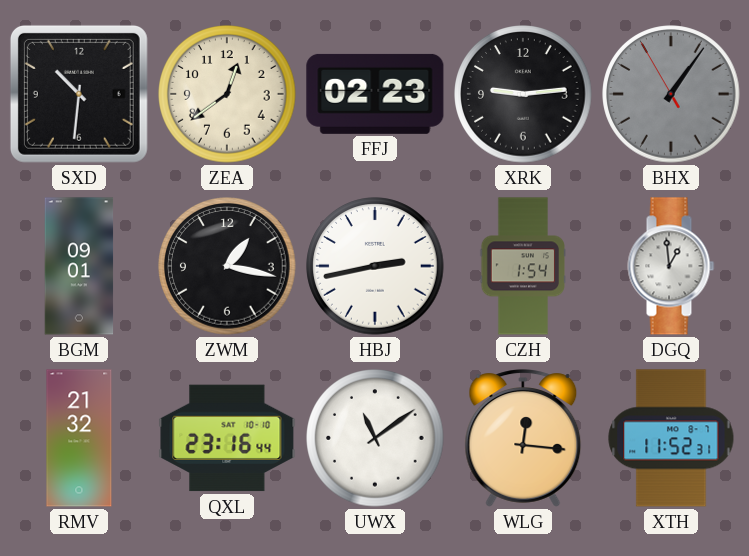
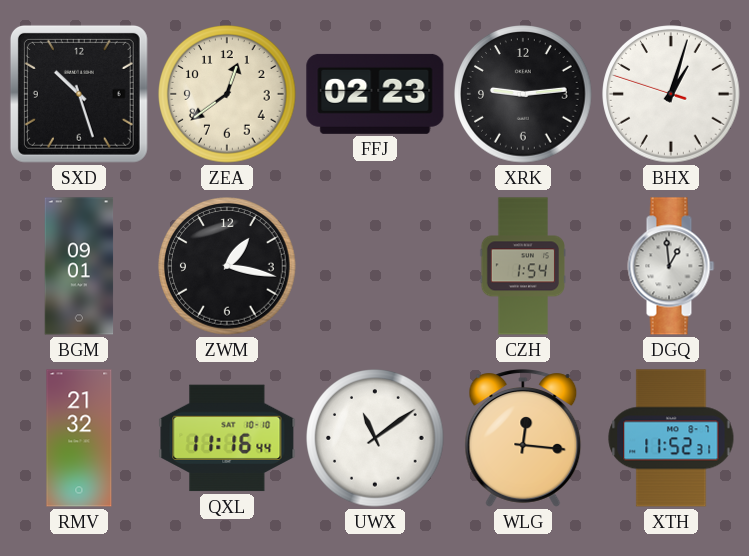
SXD: 10:31 -> 10:27 (79, 94)
BHX: 1:05 -> 1:02 (671, 94)
BHX dial: grey -> white (671, 94)
HBJ: 2:43 -> none (375, 266)
QXL: 23:16 -> 11:16 (227, 438)
